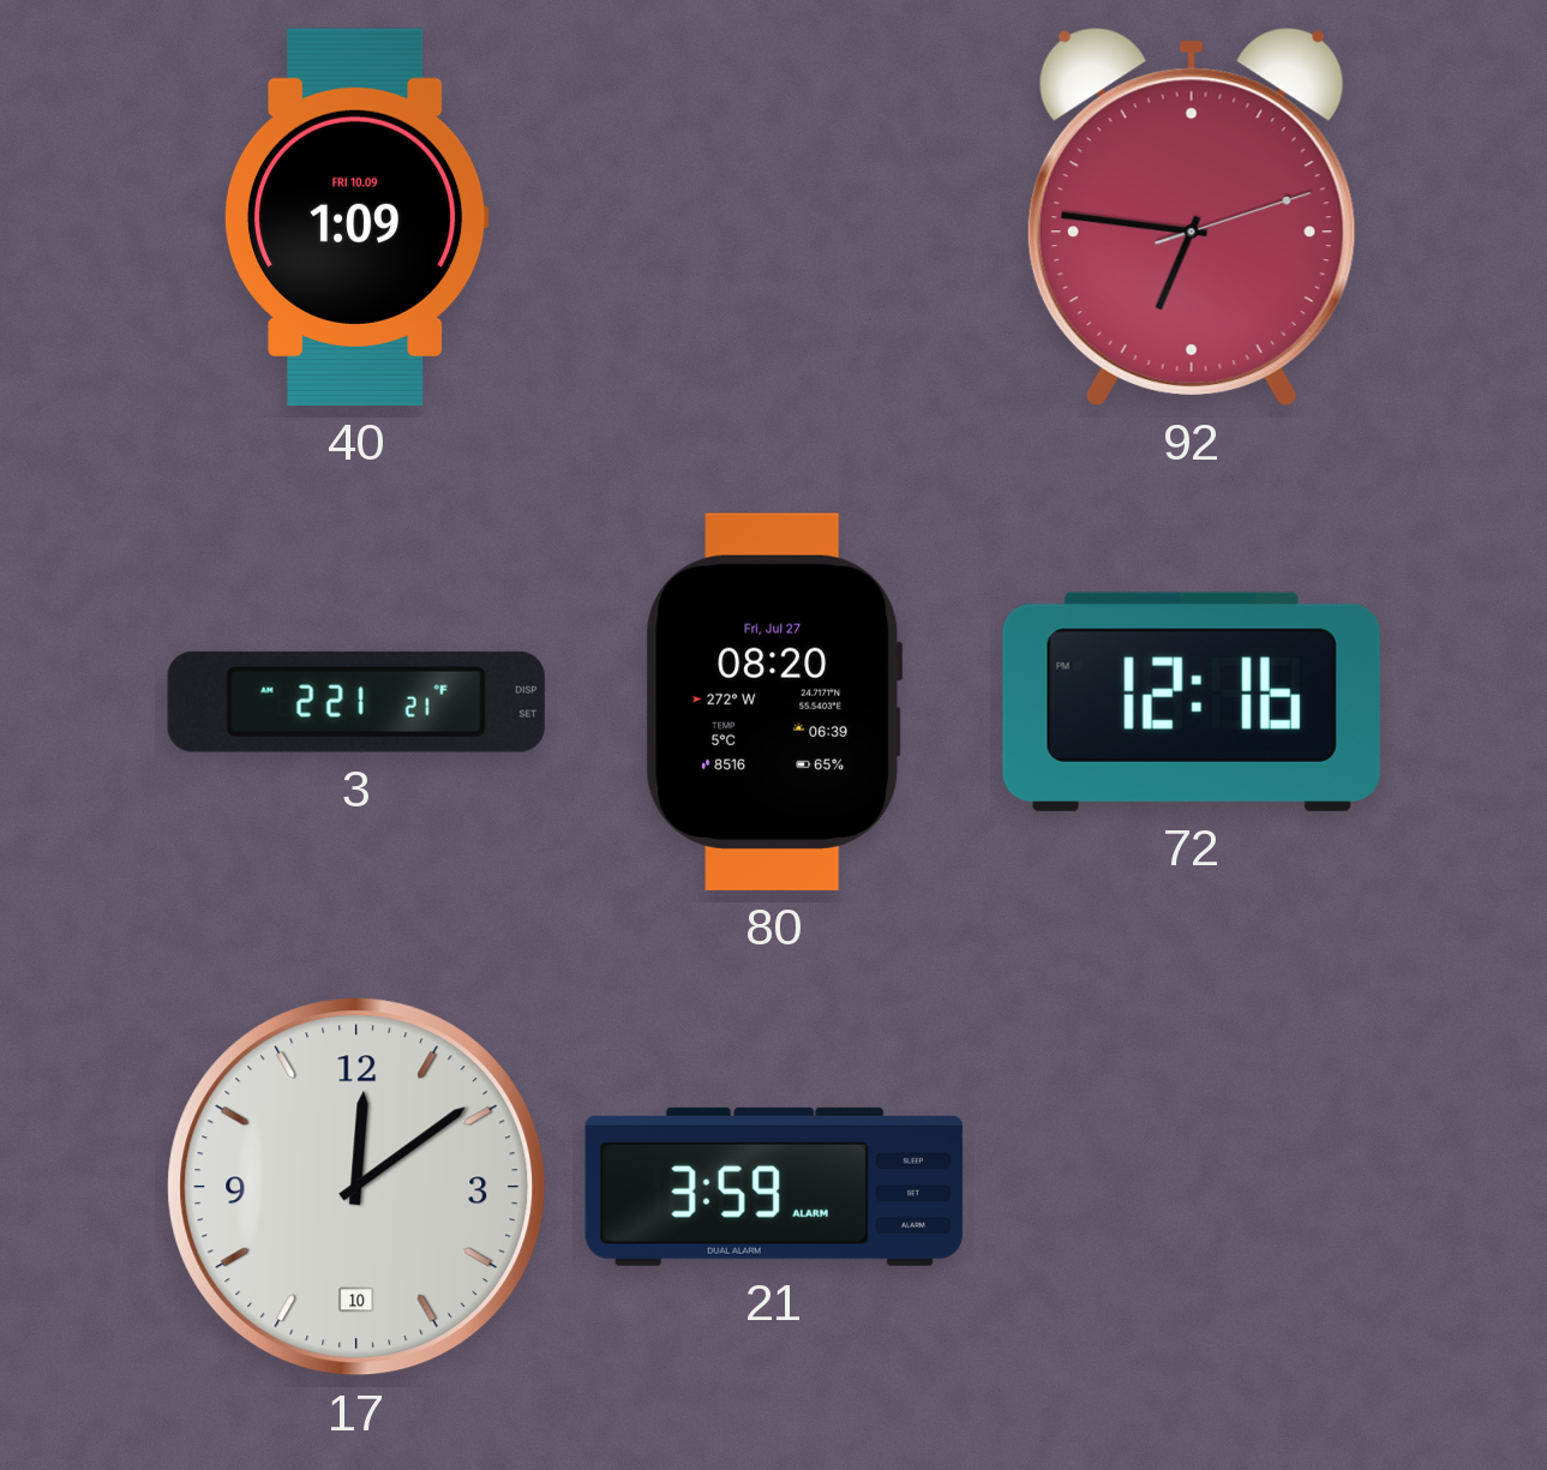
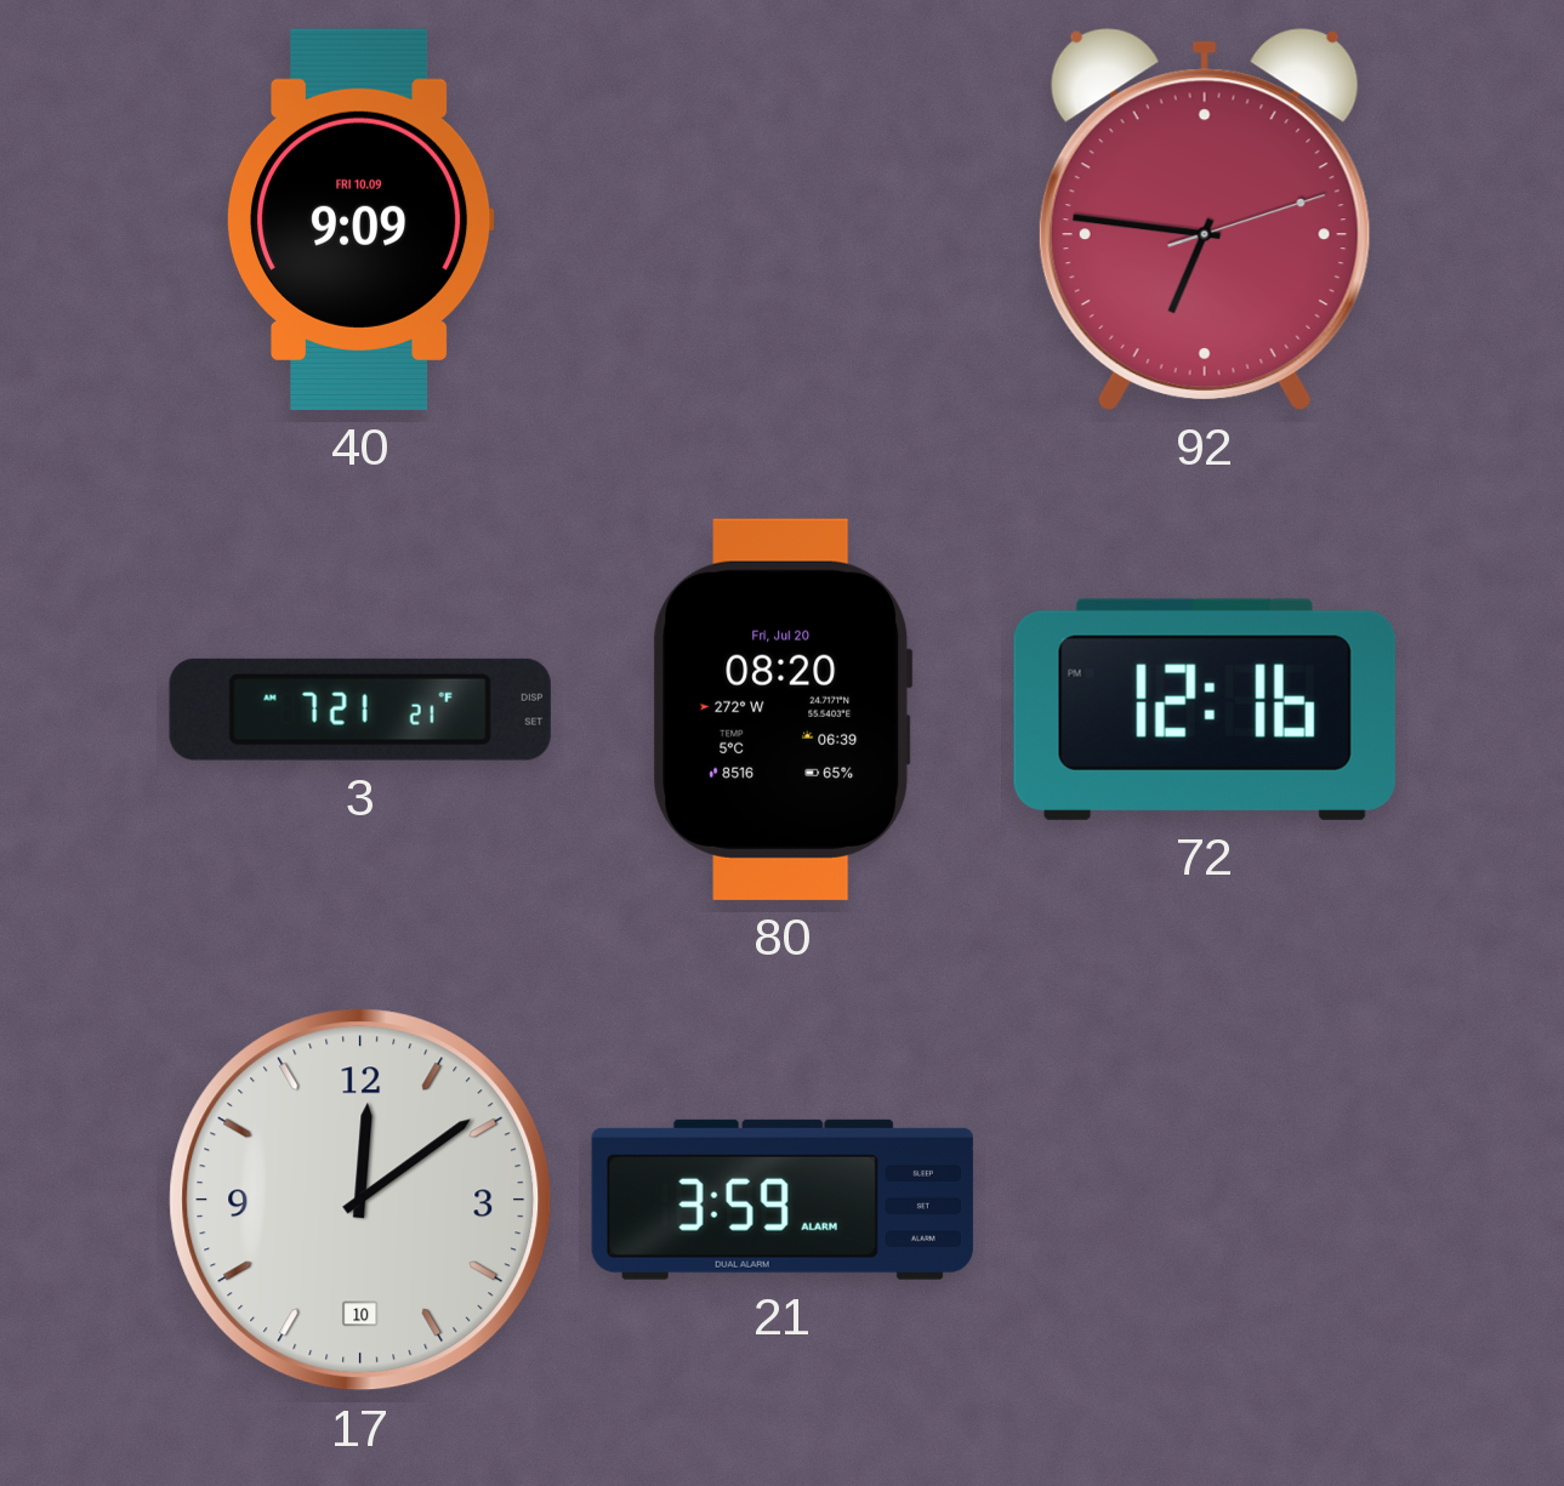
40: 1:09 -> 9:09 (360, 220)
3: 2:21 -> 7:21 (360, 710)
80 date: Fri, Jul 27 -> Fri, Jul 20 (783, 710)
